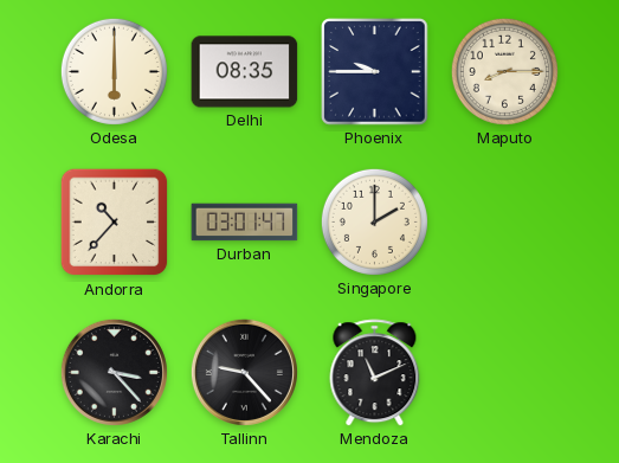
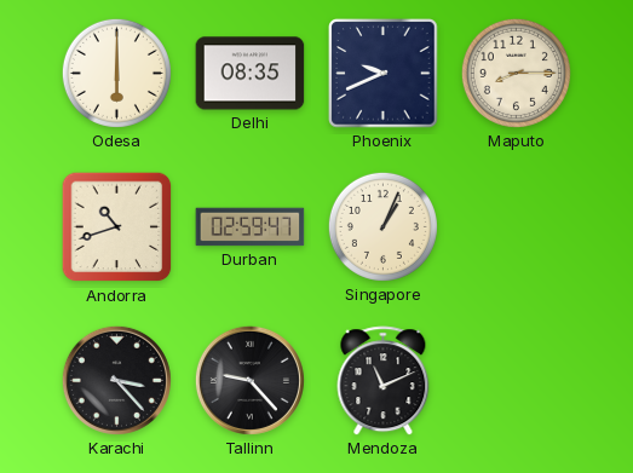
Phoenix: 9:45 -> 9:41 (384, 74)
Andorra: 10:37 -> 10:42 (117, 227)
Durban: 03:01 -> 02:59 (251, 227)
Singapore: 2:00 -> 1:04 (382, 226)
